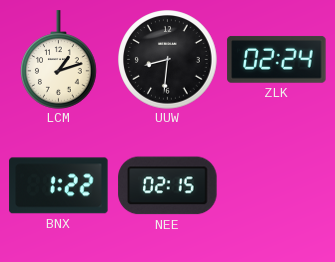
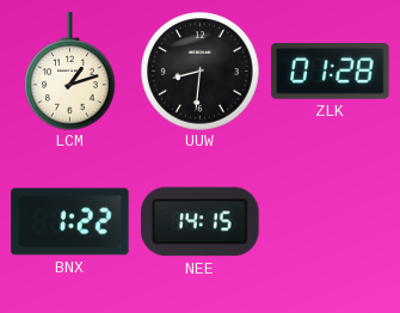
ZLK: 02:24 -> 01:28 (331, 70)
NEE: 02:15 -> 14:15 (201, 222)
